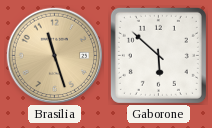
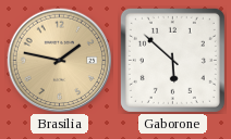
Brasilia: 11:27 -> 1:47 (60, 61)
